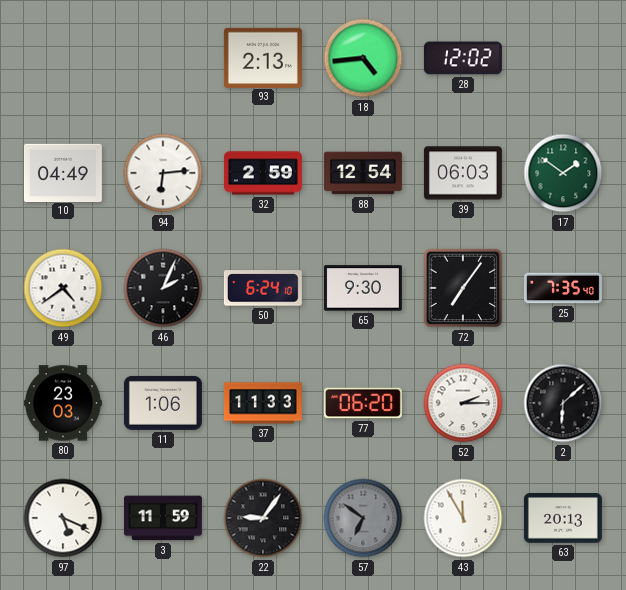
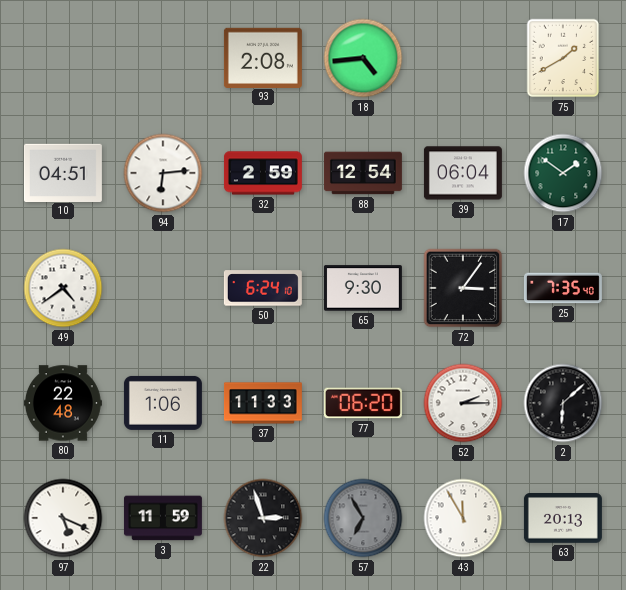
93: 2:13 -> 2:08 (263, 57)
28: 12:02 -> none (463, 58)
75: none -> 1:40 (563, 58)
10: 04:49 -> 04:51 (63, 172)
39: 06:03 -> 06:04 (463, 173)
46: 2:04 -> none (163, 288)
72: 7:06 -> 3:06 (463, 288)
80: 23:03 -> 22:48 (63, 403)
22: 9:06 -> 2:57 (263, 518)
57: 6:51 -> 6:55 (363, 518)
